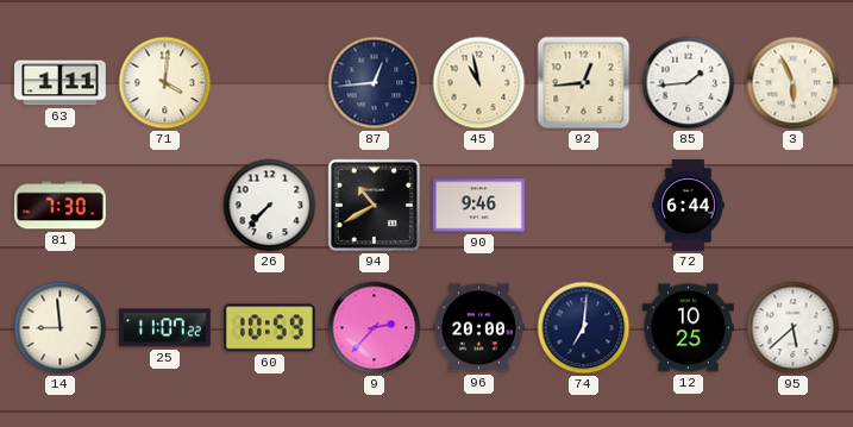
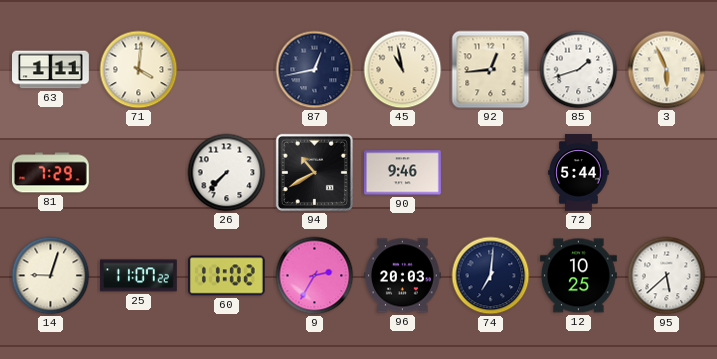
87: 12:44 -> 12:43 (315, 70)
85: 1:44 -> 1:42 (579, 70)
81: 7:30 -> 7:29 (51, 173)
72: 6:44 -> 5:44 (579, 173)
14: 8:59 -> 9:03 (51, 276)
60: 10:59 -> 11:02 (226, 276)
9: 2:37 -> 2:35 (315, 276)
96: 20:00 -> 20:03 (403, 276)
